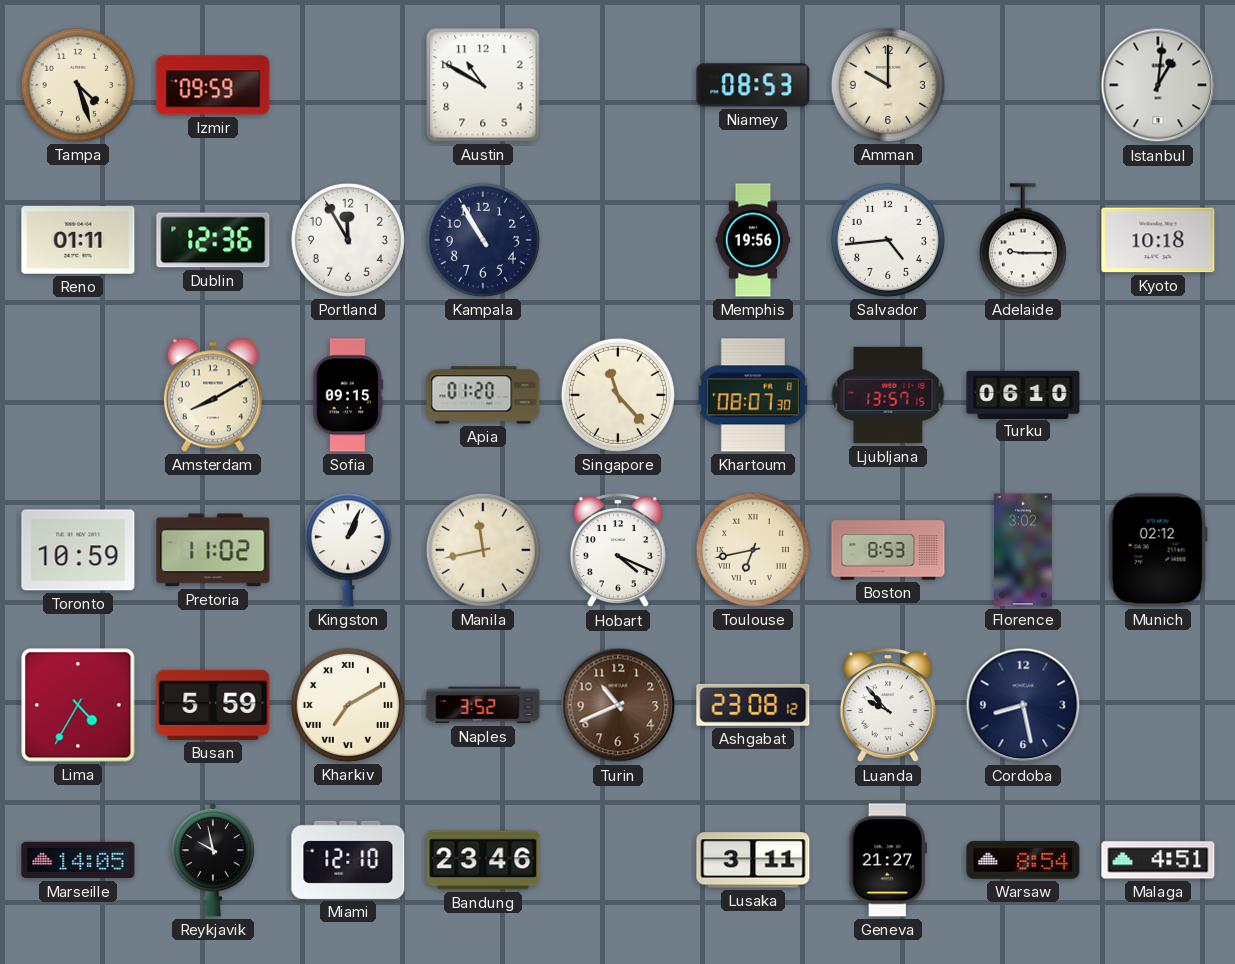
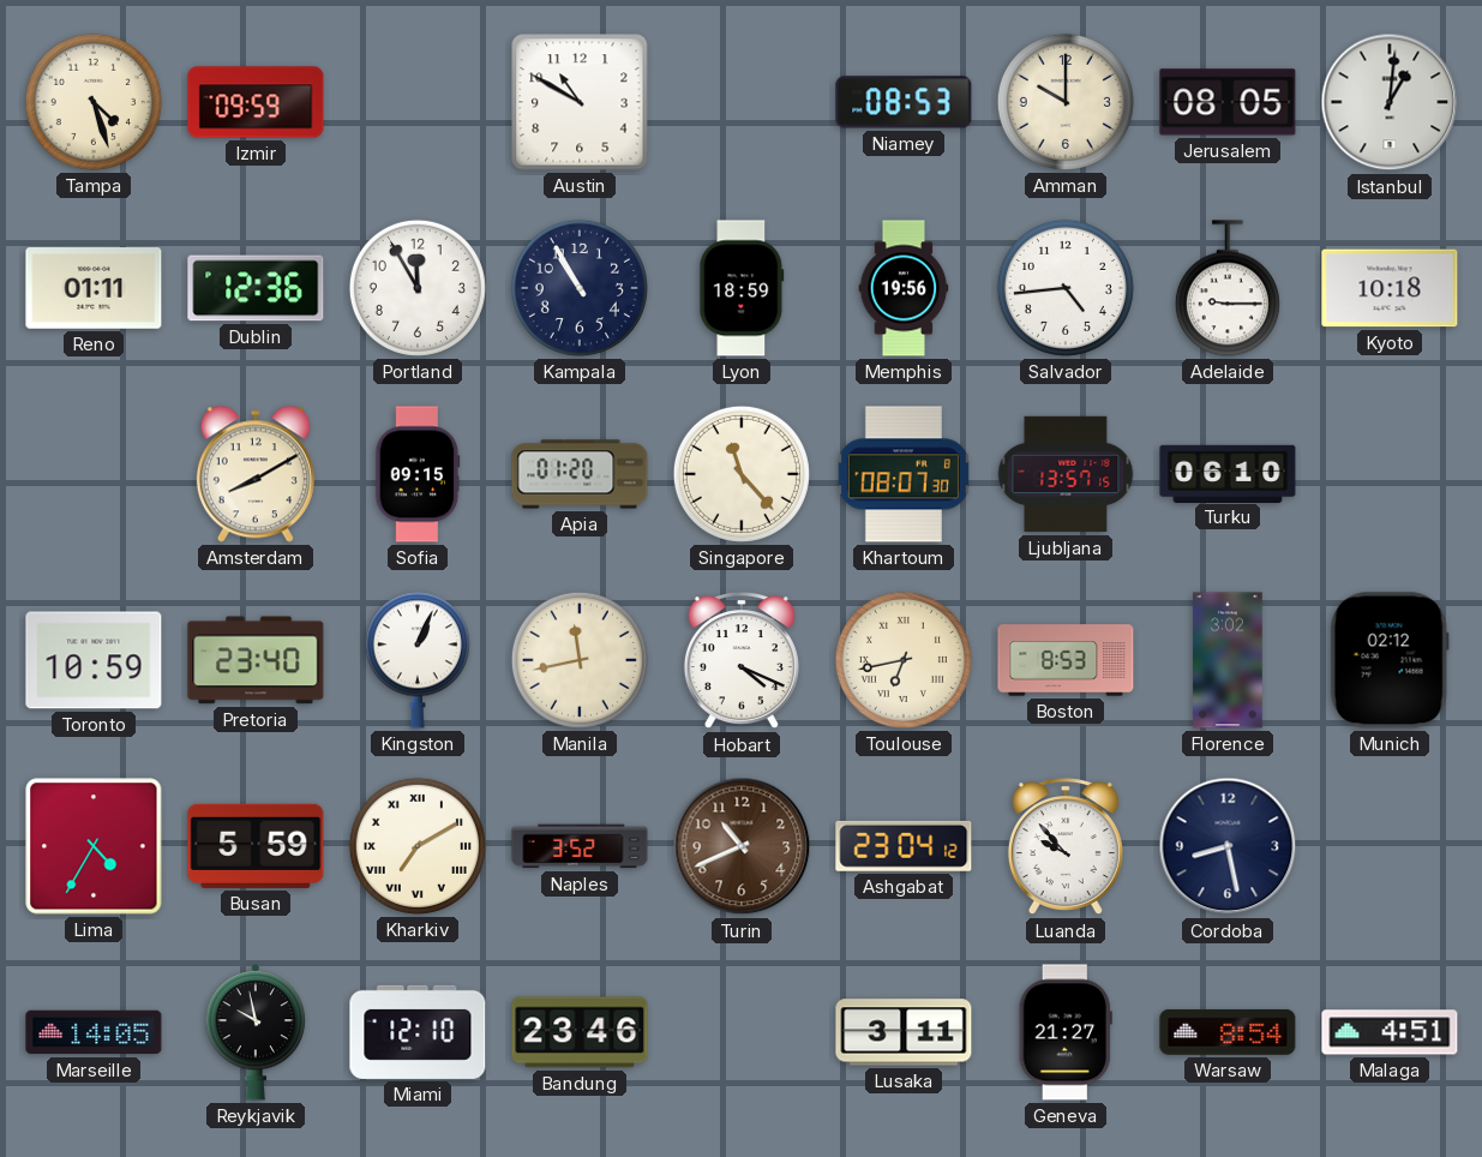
Jerusalem: none -> 08:05 (1228, 102)
Lyon: none -> 18:59 (742, 288)
Pretoria: 11:02 -> 23:40 (256, 660)
Ashgabat: 23:08 -> 23:04 (904, 846)
